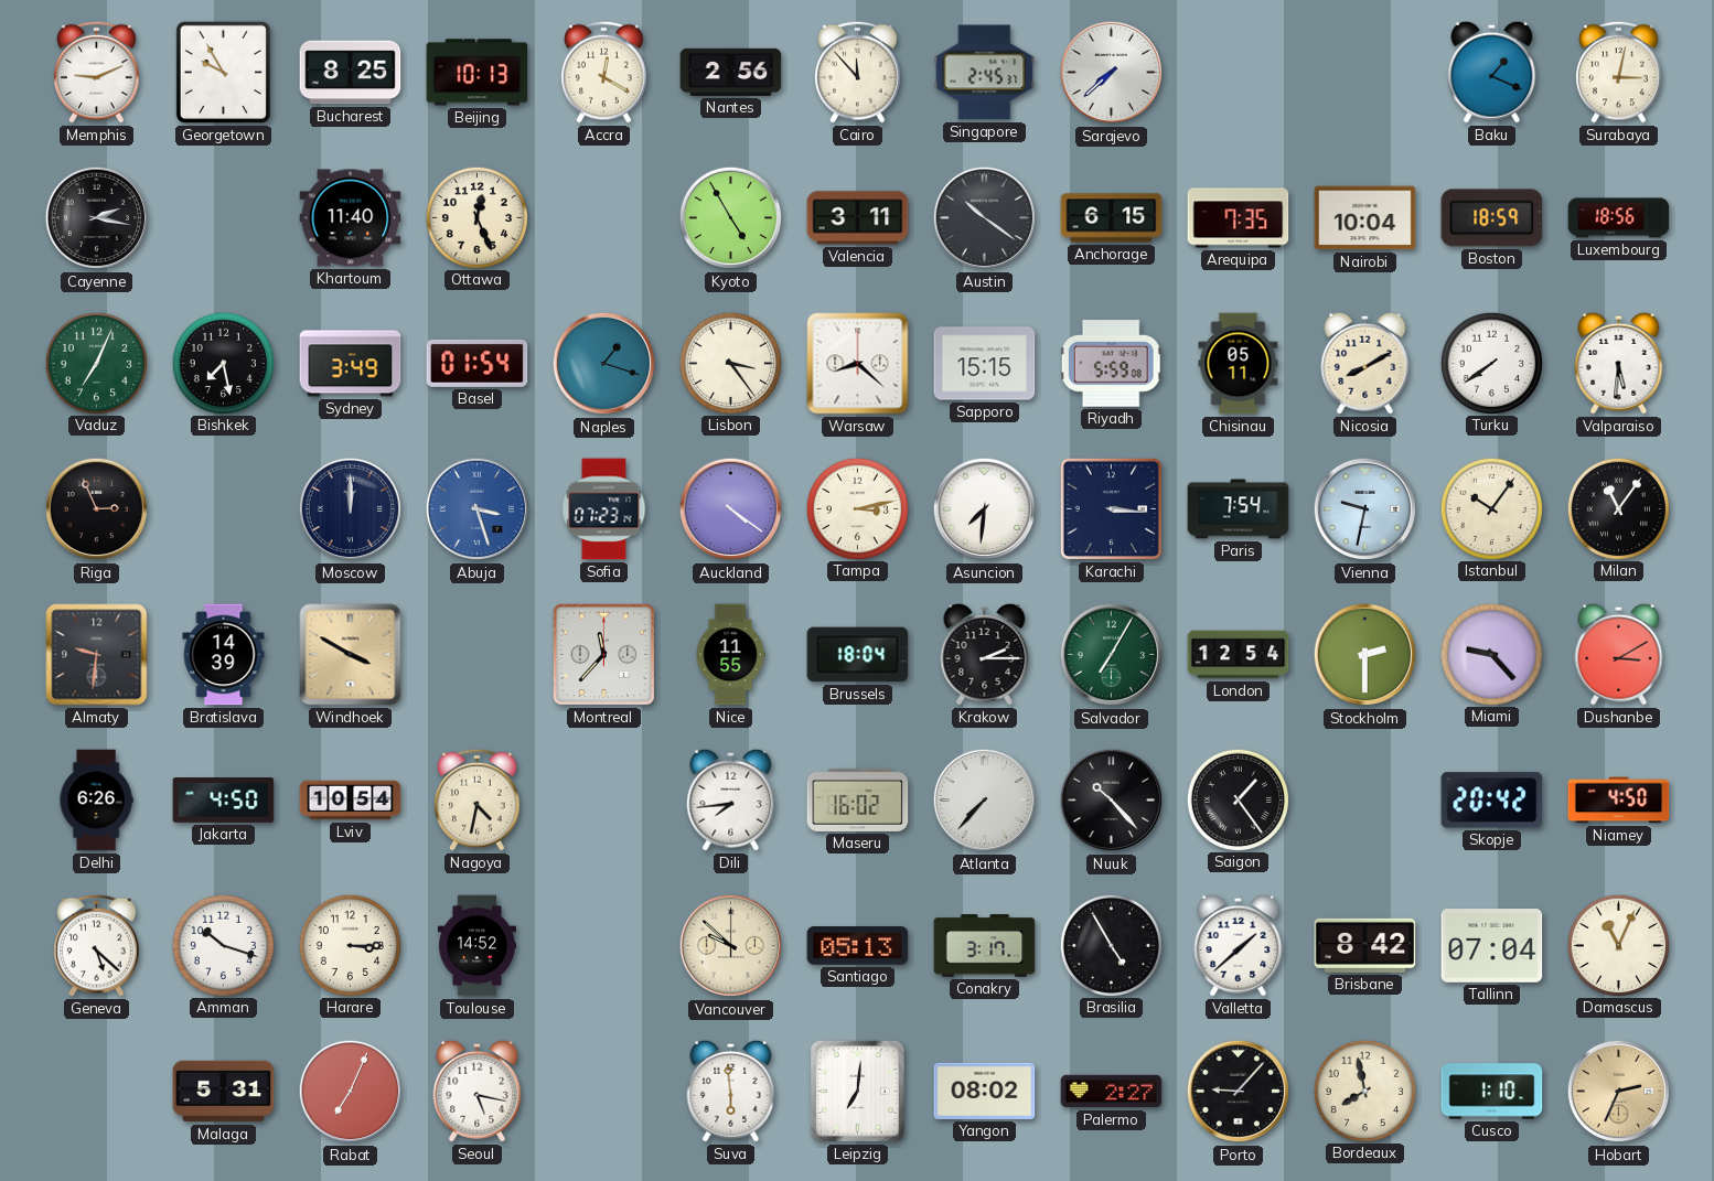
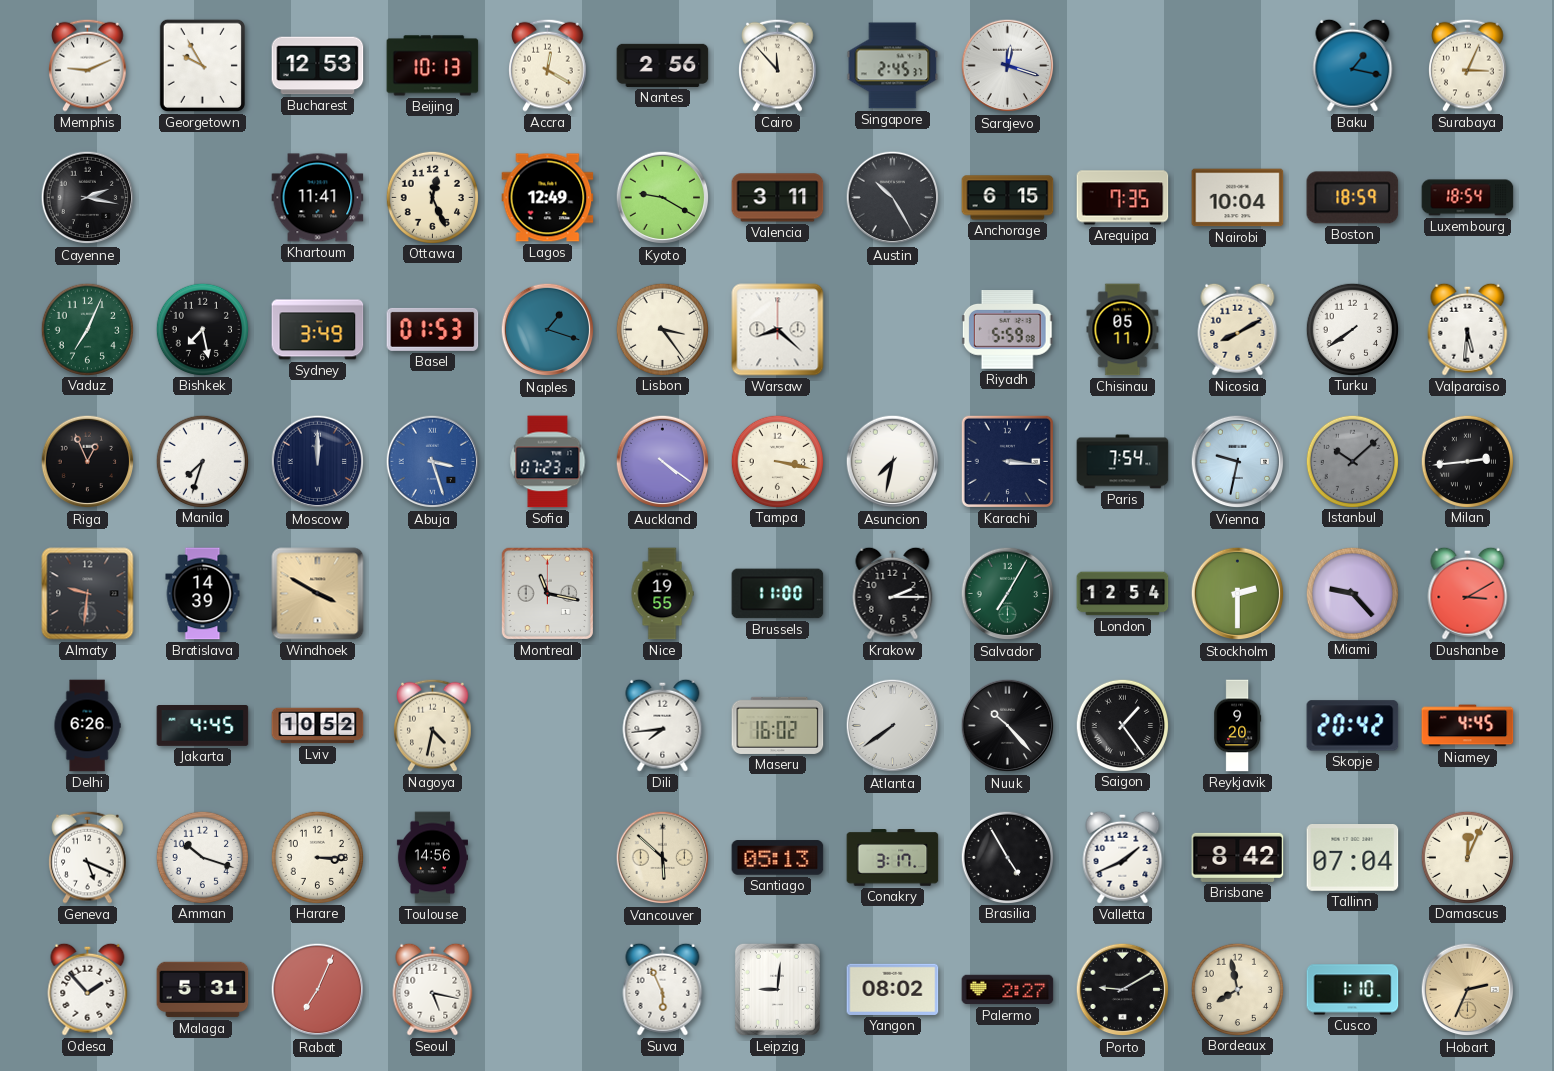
Bucharest: 8:25 -> 12:53 (318, 66)
Sarajevo: 7:38 -> 12:18 (1008, 66)
Baku: 1:19 -> 1:17 (1353, 65)
Surabaya: 3:02 -> 3:04 (1468, 65)
Khartoum: 11:40 -> 11:41 (318, 198)
Lagos: none -> 12:49 (548, 198)
Kyoto: 4:55 -> 9:20 (663, 198)
Austin: 10:21 -> 10:25 (893, 198)
Luxembourg: 18:56 -> 18:54 (1468, 198)
Basel: 01:54 -> 01:53 (433, 329)
Sapporo: 15:15 -> none (985, 364)
Riga: 2:56 -> 12:56 (88, 462)
Manila: none -> 7:33 (202, 461)
Tampa: 3:13 -> 3:17 (777, 461)
Asuncion: 7:31 -> 7:32 (893, 462)
Istanbul: 10:06 -> 10:08 (1352, 461)
Istanbul dial: cream -> grey (1352, 461)
Milan: 11:06 -> 2:44 (1467, 461)
Montreal: 11:37 -> 11:17 (547, 593)
Nice: 11:55 -> 19:55 (662, 594)
Brussels: 18:04 -> 11:00 (778, 594)
Jakarta: 4:50 -> 4:45 (203, 726)
Lviv: 10:54 -> 10:52 (318, 726)
Atlanta: 7:37 -> 7:39 (893, 726)
Reykjavik: none -> 9:20 (1238, 726)
Niamey: 4:50 -> 4:45 (1468, 726)
Geneva: 5:22 -> 5:19 (88, 857)
Toulouse: 14:52 -> 14:56 (432, 858)
Vancouver: 9:52 -> 5:52 (663, 858)
Valletta: 1:38 -> 1:41 (1123, 857)
Damascus: 11:04 -> 12:04 (1467, 857)
Odesa: none -> 1:53 (88, 989)
Suva: 5:59 -> 5:56 (663, 989)
Leipzig: 7:01 -> 9:01 (777, 989)
Porto: 9:07 -> 9:10 (1123, 990)
